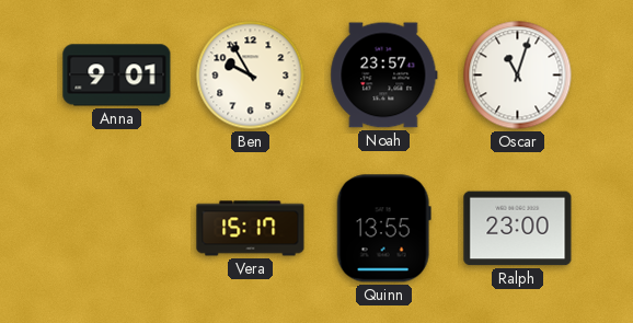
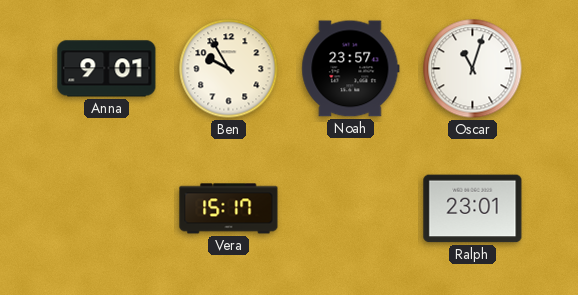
Quinn: 13:55 -> none (383, 229)
Ralph: 23:00 -> 23:01 (473, 209)
